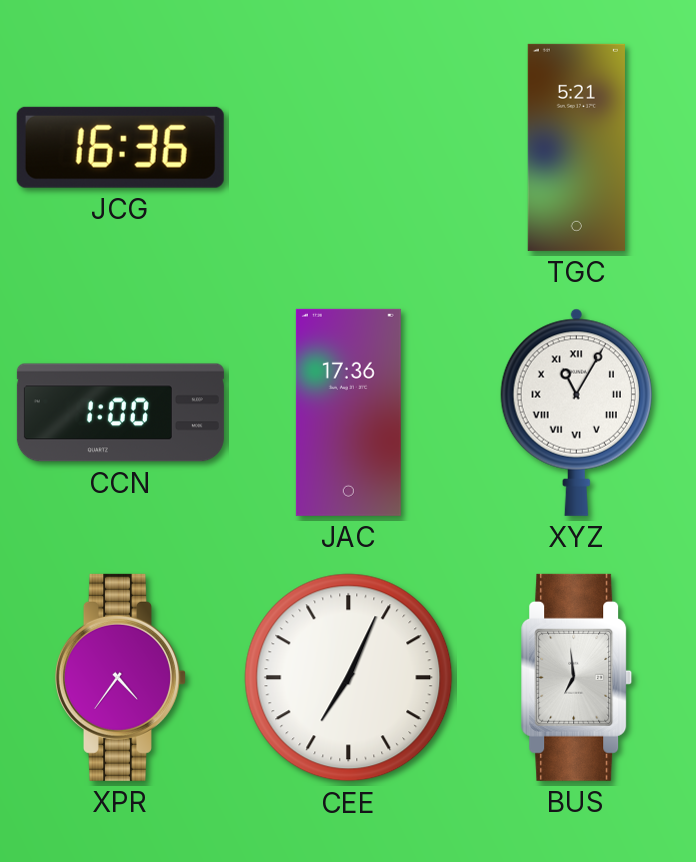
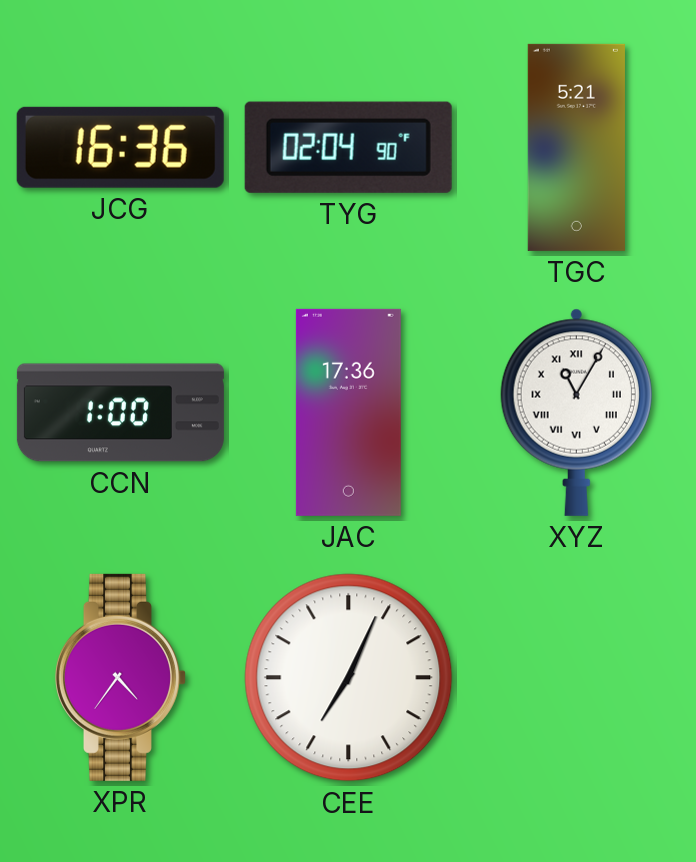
TYG: none -> 02:04 (348, 147)
BUS: 6:59 -> none (577, 677)
